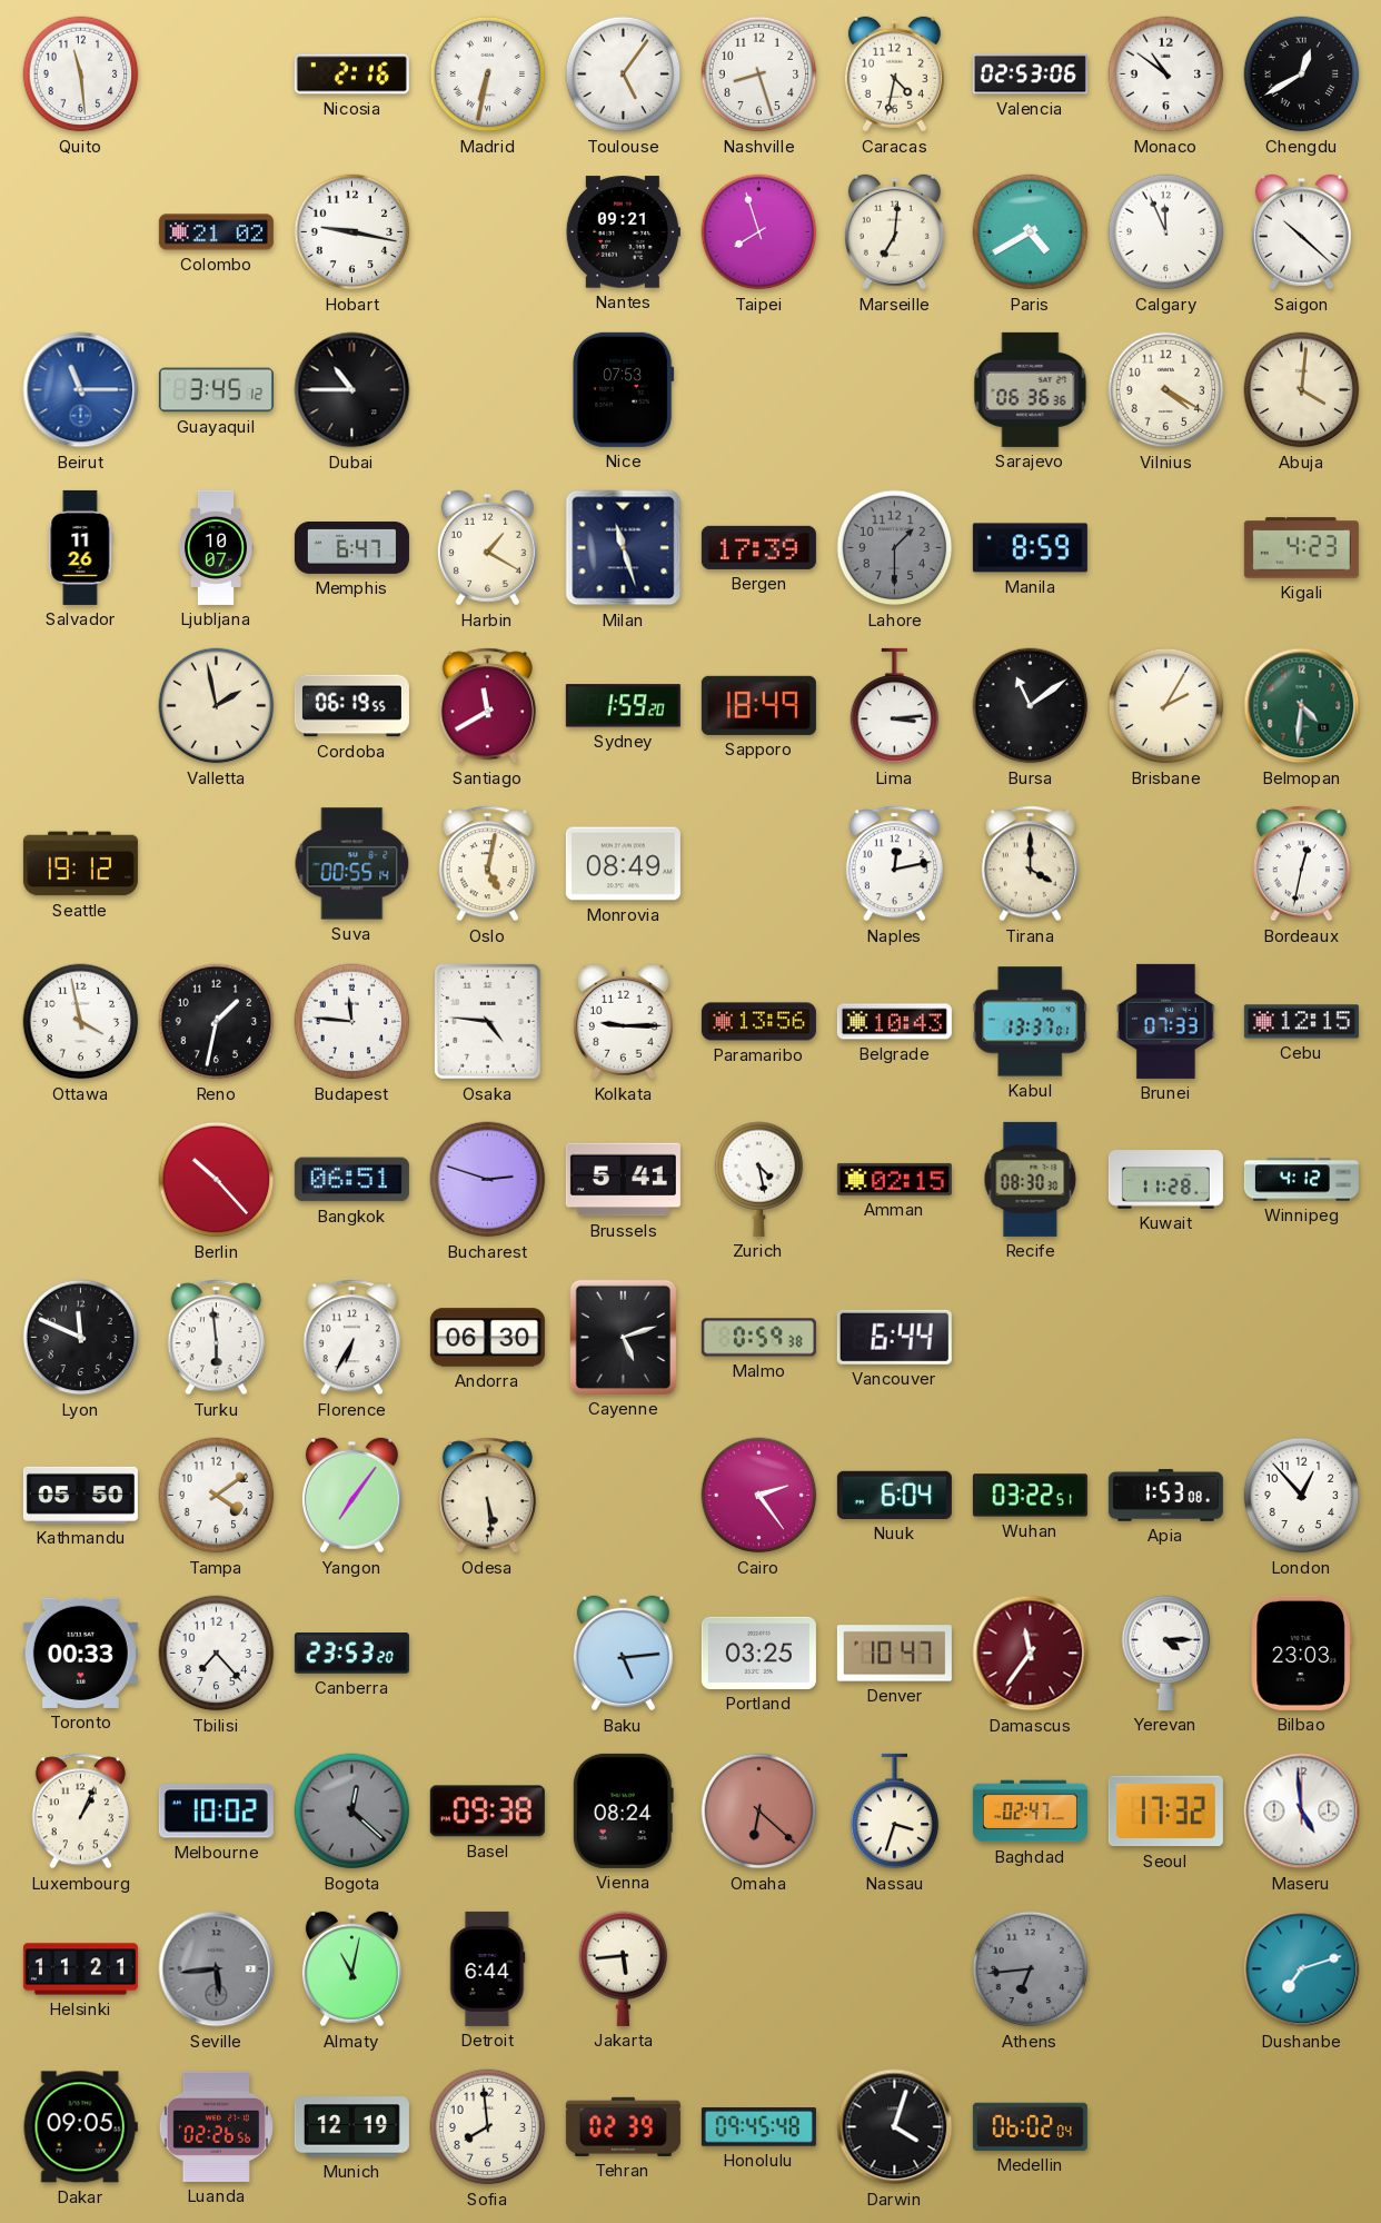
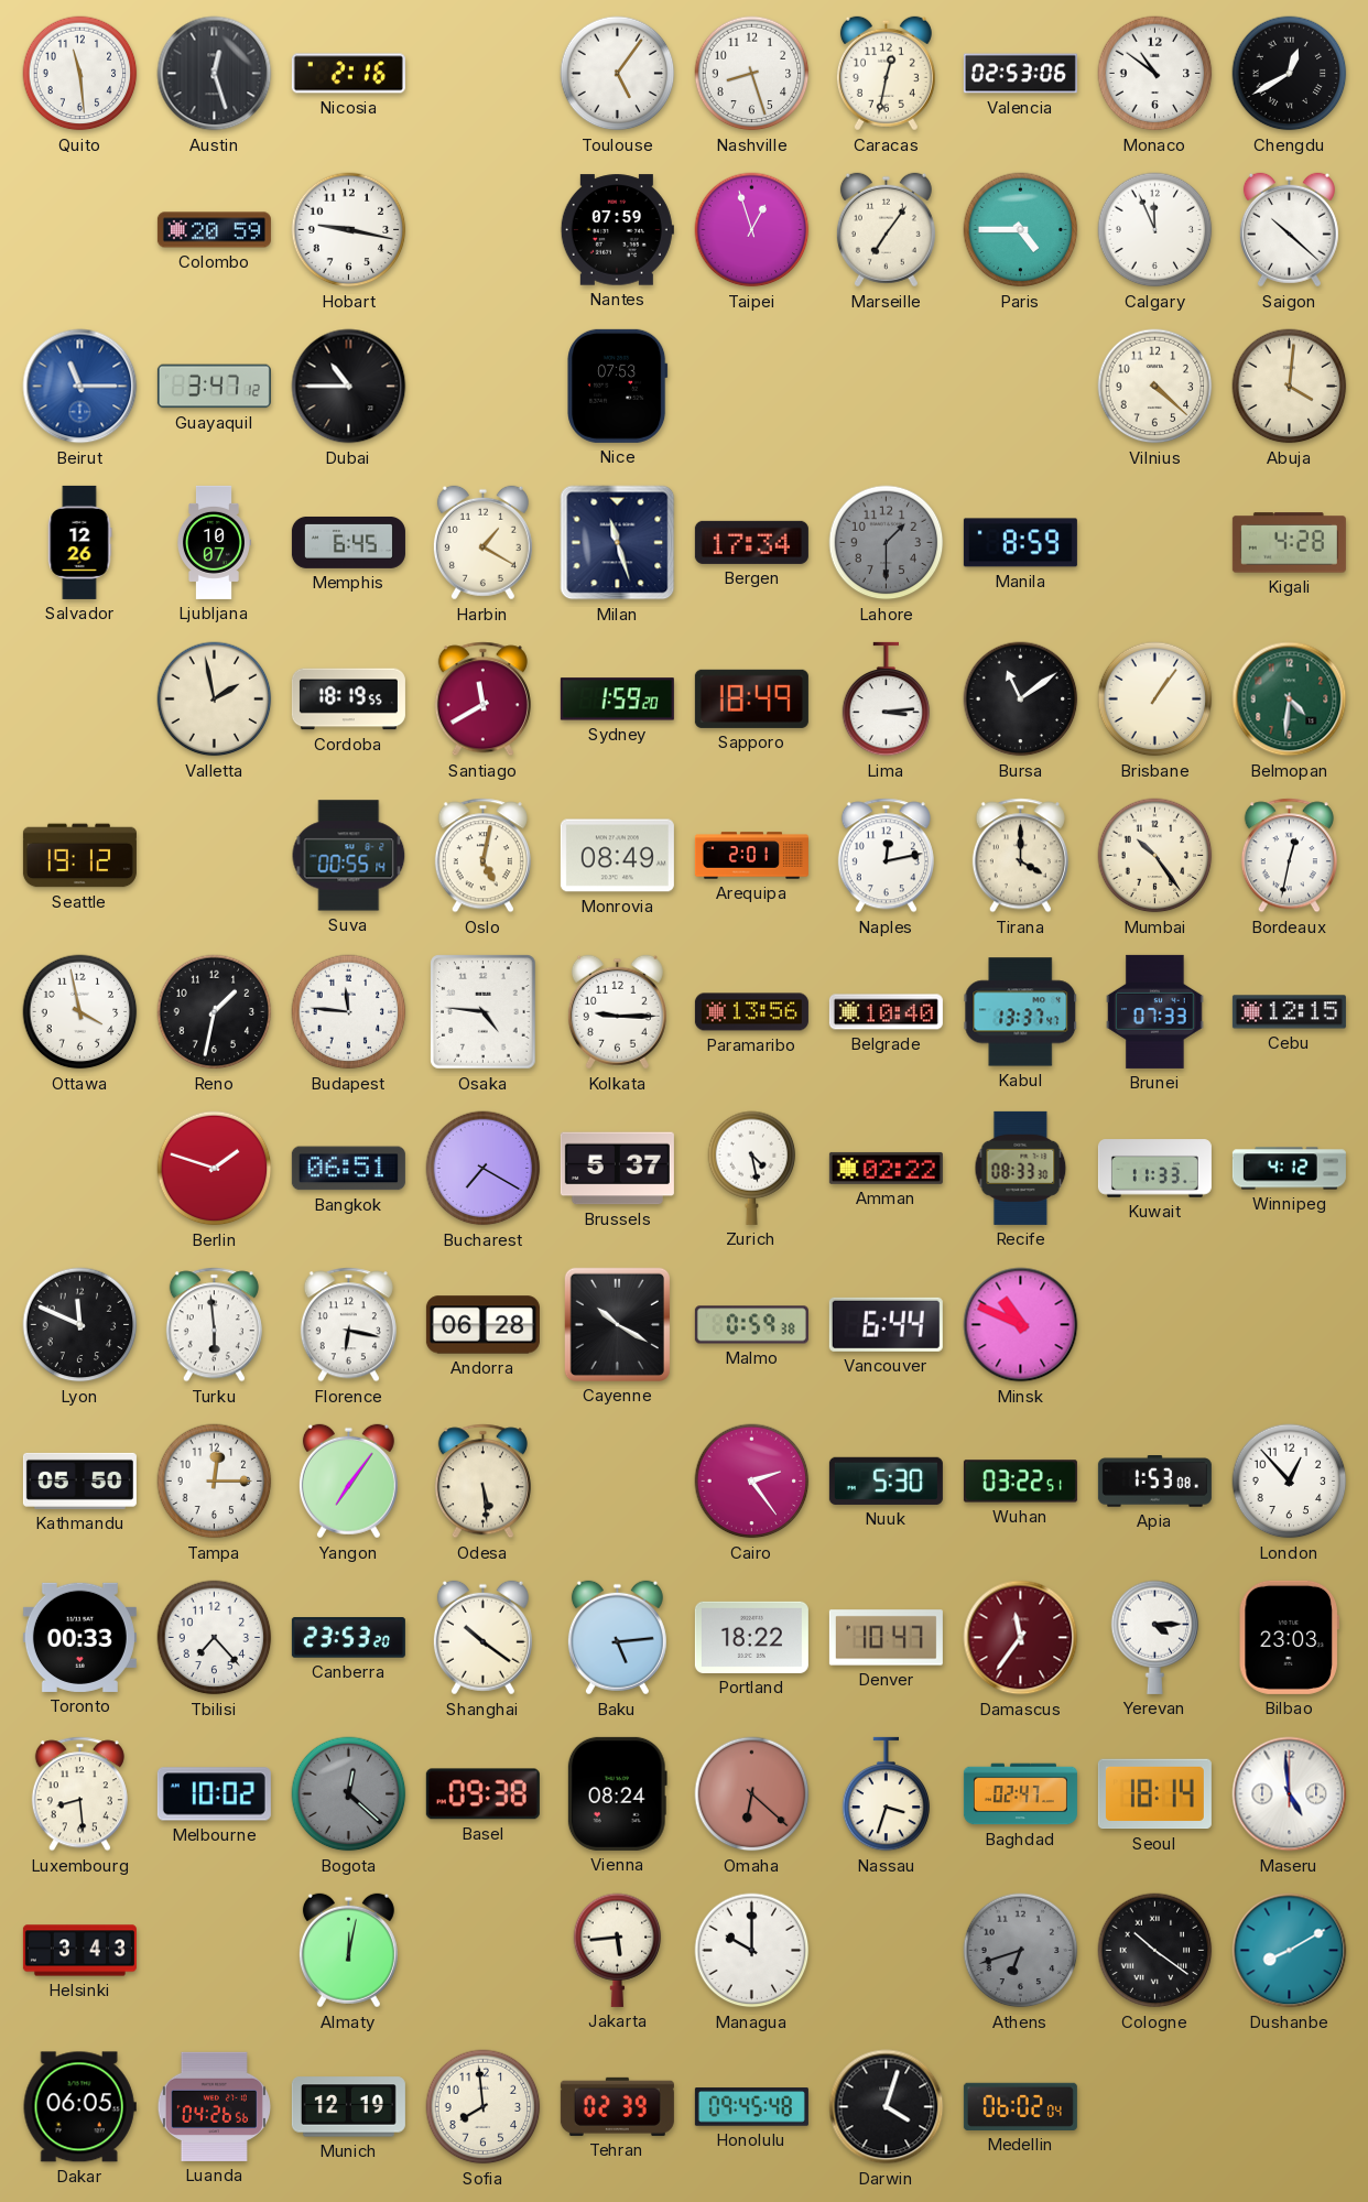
Austin: none -> 12:27 (215, 74)
Madrid: 6:32 -> none (488, 75)
Caracas: 4:32 -> 12:32 (886, 74)
Colombo: 21:02 -> 20:59 (214, 230)
Nantes: 09:21 -> 07:59 (617, 230)
Taipei: 7:57 -> 12:57 (752, 230)
Marseille: 7:01 -> 7:06 (886, 230)
Paris: 4:40 -> 4:45 (1021, 230)
Guayaquil: 3:45 -> 3:47 (214, 387)
Sarajevo: 06:36 -> none (1031, 389)
Vilnius: 4:20 -> 4:22 (1155, 387)
Salvador: 11:26 -> 12:26 (80, 542)
Memphis: 6:47 -> 6:45 (348, 542)
Bergen: 17:39 -> 17:34 (751, 542)
Kigali: 4:23 -> 4:28 (1289, 543)
Cordoba: 06:19 -> 18:19 (348, 699)
Brisbane: 2:05 -> 1:06 (1155, 699)
Arequipa: none -> 2:01 (751, 856)
Mumbai: none -> 10:24 (1155, 856)
Belgrade: 10:43 -> 10:40 (886, 1012)
Kabul: 13:37:01 -> 13:37:47 (1021, 1012)
Berlin: 10:23 -> 1:48 (215, 1169)
Bucharest: 2:48 -> 7:20 (484, 1169)
Brussels: 5:41 -> 5:37 (617, 1169)
Amman: 02:15 -> 02:22 (886, 1168)
Recife: 08:30 -> 08:33 (1021, 1168)
Kuwait: 11:28 -> 11:33 (1154, 1169)
Florence: 6:35 -> 6:17 (348, 1325)
Andorra: 06:30 -> 06:28 (482, 1325)
Cayenne: 5:12 -> 10:20 (617, 1324)
Minsk: none -> 10:49 (1021, 1325)
Tampa: 4:09 -> 12:15 (215, 1482)
Nuuk: 6:04 -> 5:30 (886, 1480)
Shanghai: none -> 10:21 (482, 1638)
Portland: 03:25 -> 18:22 (751, 1637)
Luxembourg: 1:04 -> 8:29 (79, 1794)
Seoul: 17:32 -> 18:14 (1154, 1794)
Helsinki: 11:21 -> 3:43 (79, 1951)
Seville: 5:44 -> none (217, 1969)
Almaty: 11:02 -> 12:02 (348, 1951)
Detroit: 6:44 -> none (487, 1968)
Managua: none -> 10:00 (752, 1951)
Athens: 6:44 -> 6:42 (1021, 1951)
Cologne: none -> 10:21 (1155, 1951)
Dushanbe: 7:12 -> 8:10 (1290, 1951)
Dakar: 09:05 -> 06:05 (79, 2107)
Luanda: 02:26 -> 04:26 (214, 2106)
